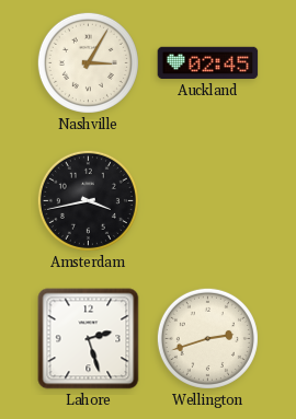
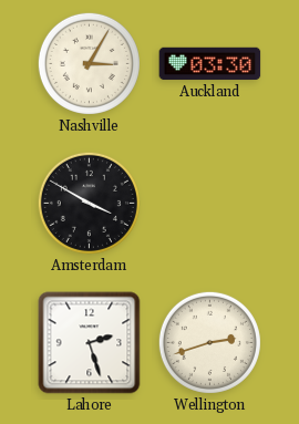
Auckland: 02:45 -> 03:30 (210, 64)
Amsterdam: 3:43 -> 3:50 (89, 203)
